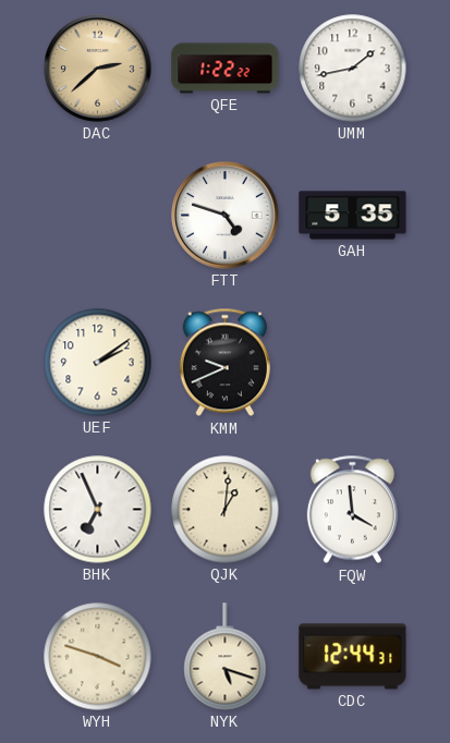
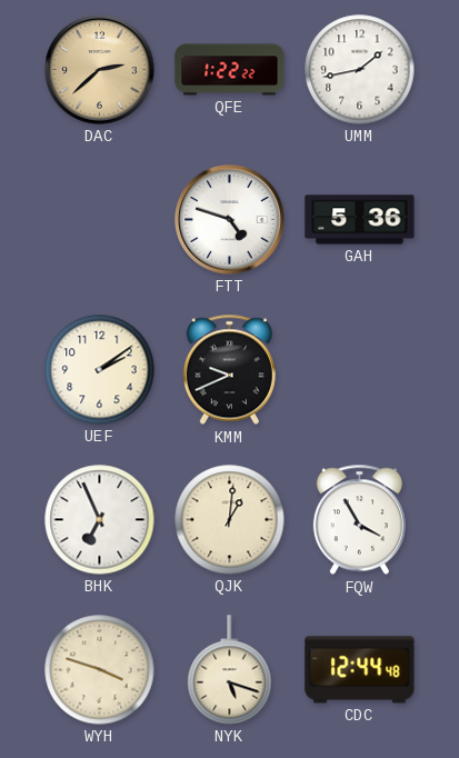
GAH: 5:35 -> 5:36 (360, 220)
FQW: 3:59 -> 3:55 (359, 520)
CDC: 12:44:31 -> 12:44:48 (360, 670)
